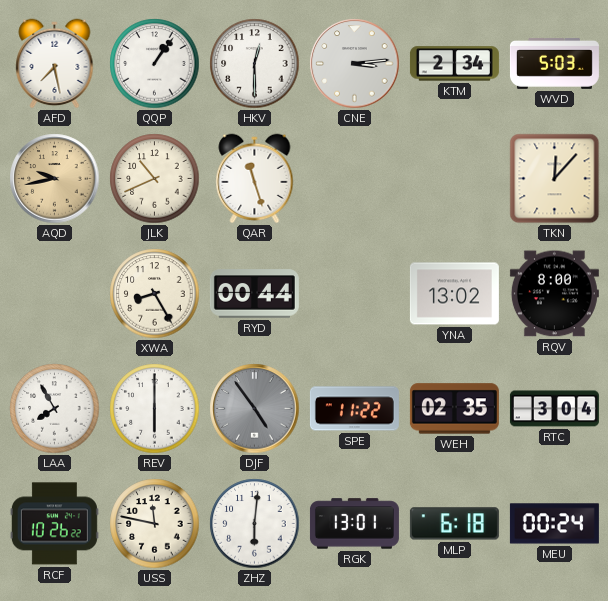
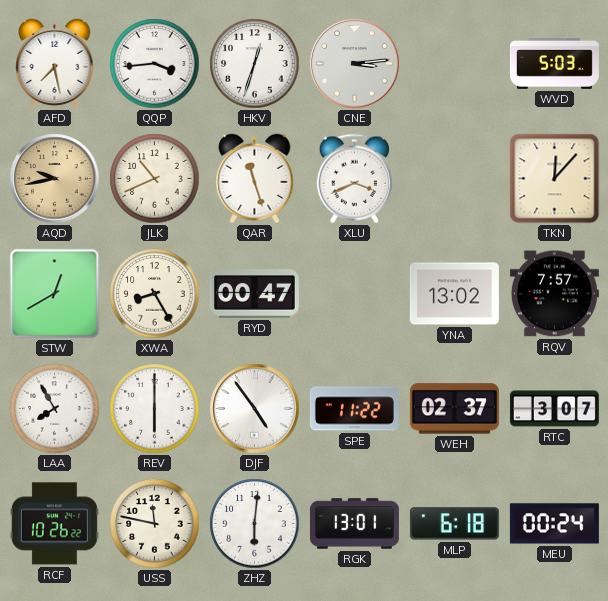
QQP: 1:06 -> 3:44 (155, 64)
HKV: 12:30 -> 12:33 (255, 64)
KTM: 2:34 -> none (454, 64)
XLU: none -> 3:41 (354, 179)
STW: none -> 12:40 (55, 294)
RYD: 00:44 -> 00:47 (254, 294)
RQV: 8:00 -> 7:57 (554, 294)
DJF dial: grey -> white (255, 409)
WEH: 02:35 -> 02:37 (454, 409)
RTC: 3:04 -> 3:07 (554, 409)
